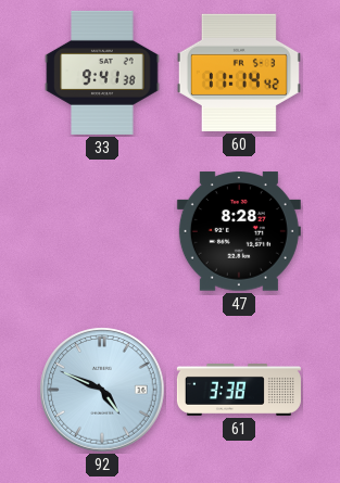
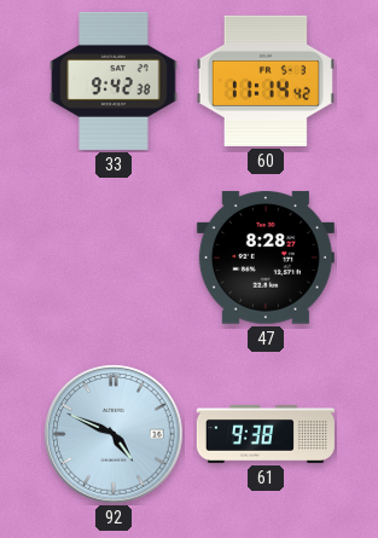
33: 9:41 -> 9:42 (114, 81)
61: 3:38 -> 9:38 (266, 434)
